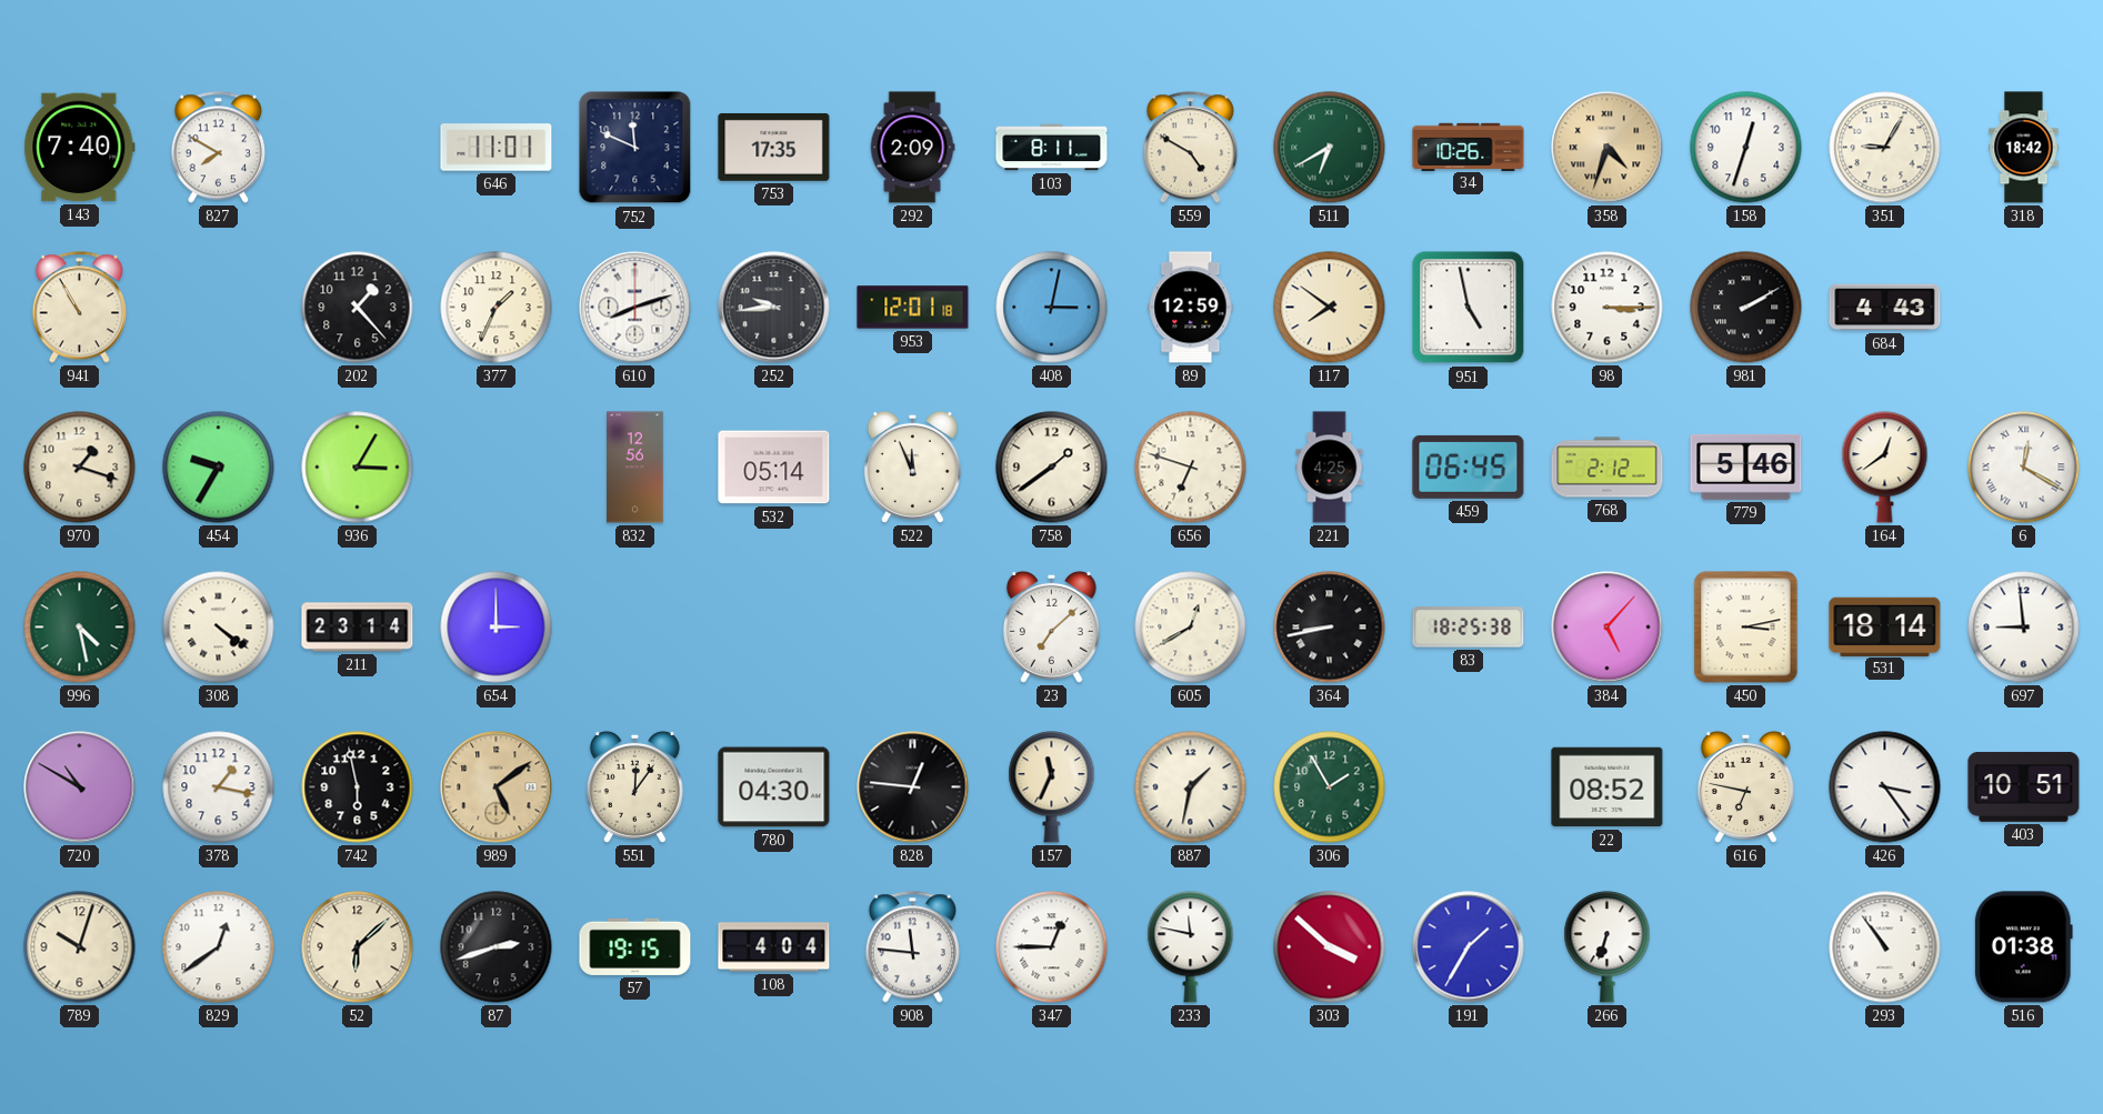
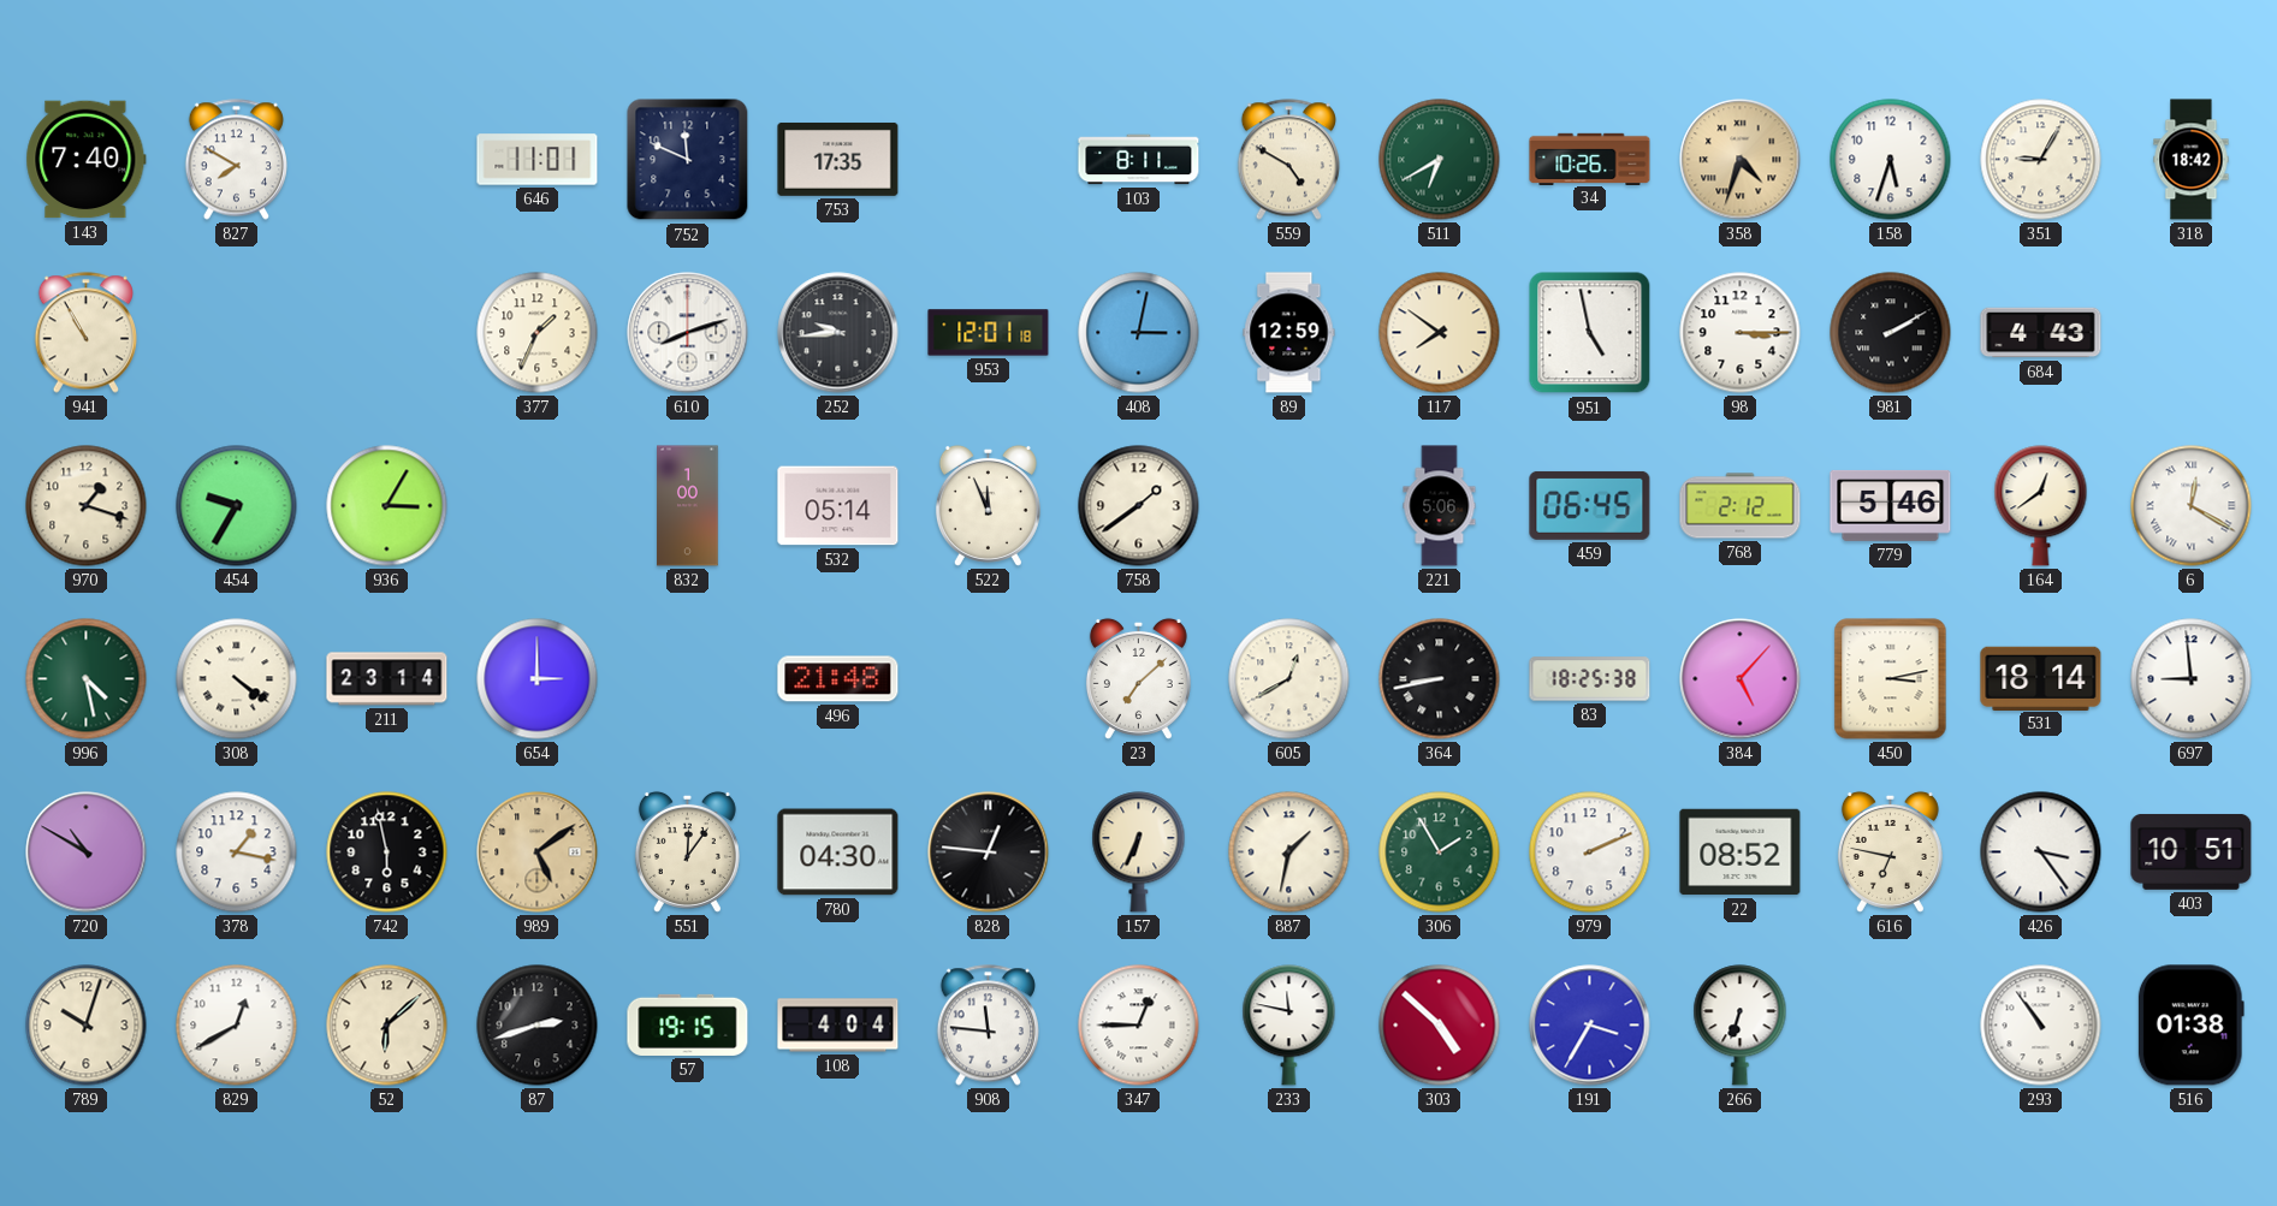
292: 2:09 -> none (912, 148)
158: 12:33 -> 5:33 (1891, 160)
202: 1:23 -> none (358, 308)
832: 12:56 -> 1:00 (688, 506)
656: 6:48 -> none (1191, 468)
221: 4:25 -> 5:06 (1440, 506)
496: none -> 21:48 (838, 679)
157: 11:34 -> 6:34 (1139, 852)
979: none -> 2:11 (1590, 852)
829: 12:39 -> 12:40 (237, 1026)
303: 3:52 -> 4:52 (1440, 1026)
191: 1:35 -> 3:35 (1590, 1026)
